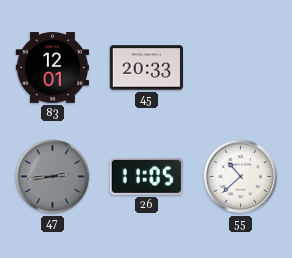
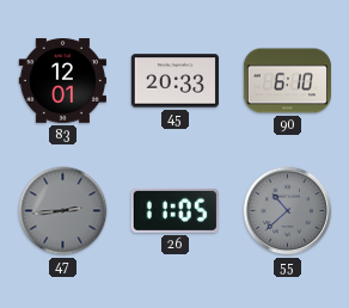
90: none -> 6:10 (287, 81)
55 dial: white -> grey (288, 211)
